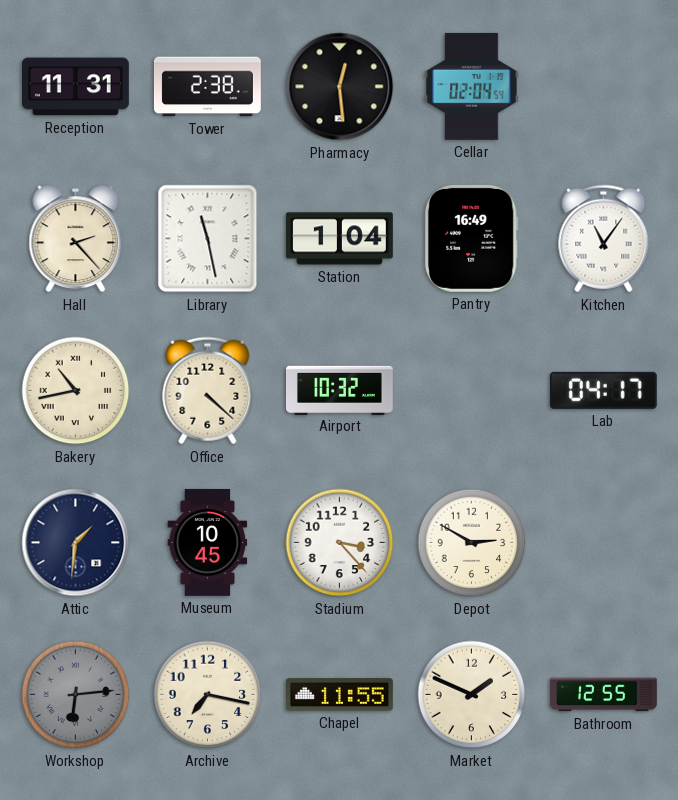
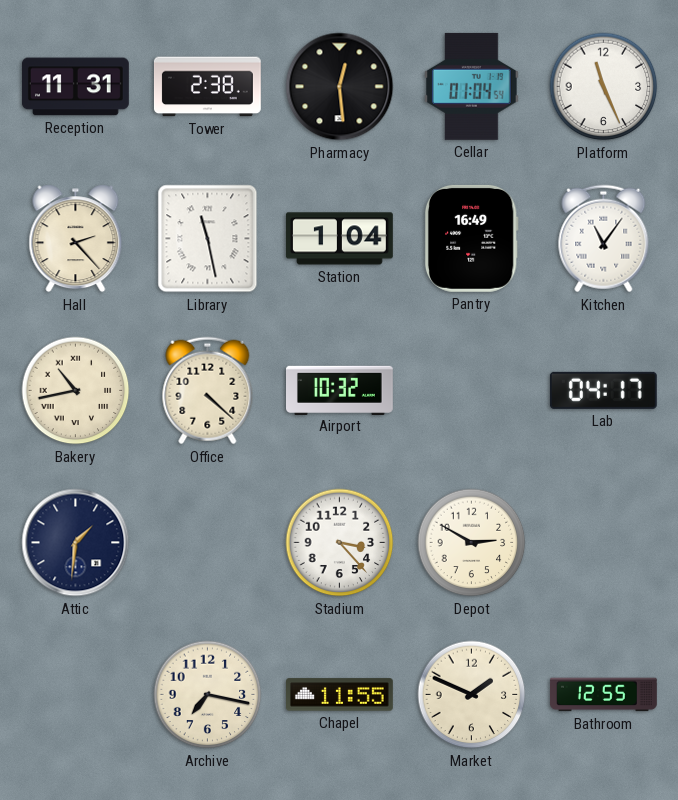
Cellar: 02:04 -> 01:04 (472, 86)
Platform: none -> 11:26 (604, 87)
Museum: 10:45 -> none (208, 542)
Workshop: 6:14 -> none (76, 695)
